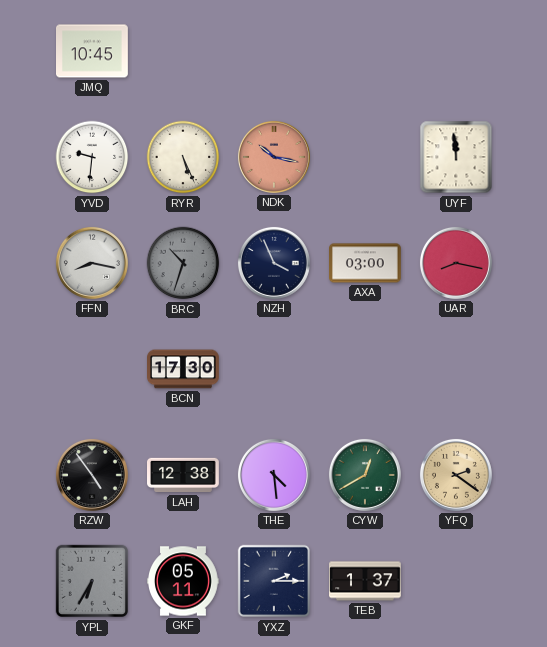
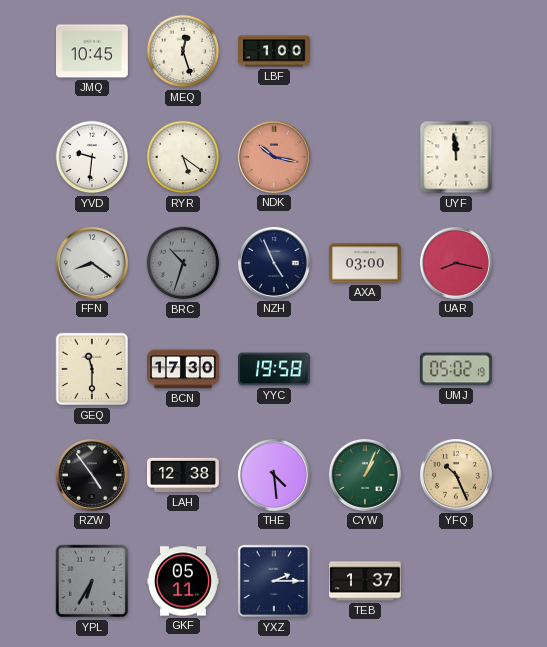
MEQ: none -> 12:27 (183, 51)
LBF: none -> 1:00 (275, 51)
RYR: 5:26 -> 5:21 (183, 157)
FFN: 8:17 -> 8:21 (92, 263)
NZH: 3:56 -> 4:56 (274, 263)
GEQ: none -> 11:30 (92, 369)
YYC: none -> 19:58 (275, 369)
UMJ: none -> 05:02 (456, 369)
CYW: 12:40 -> 1:04 (365, 475)
YFQ: 2:21 -> 10:26 (456, 475)
